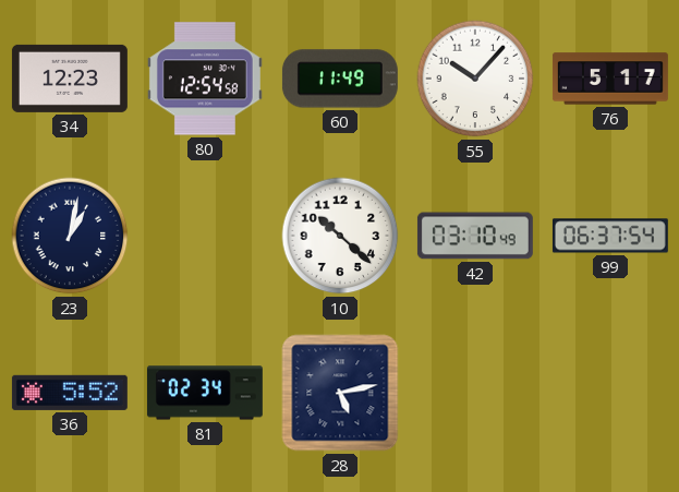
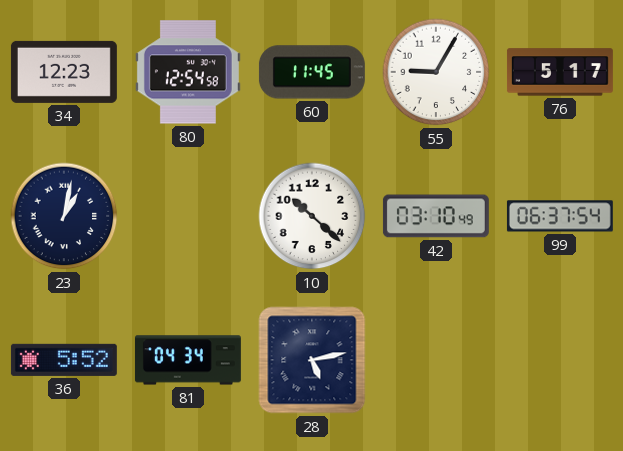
60: 11:49 -> 11:45 (312, 72)
55: 10:07 -> 9:05 (436, 72)
81: 02:34 -> 04:34 (188, 360)
